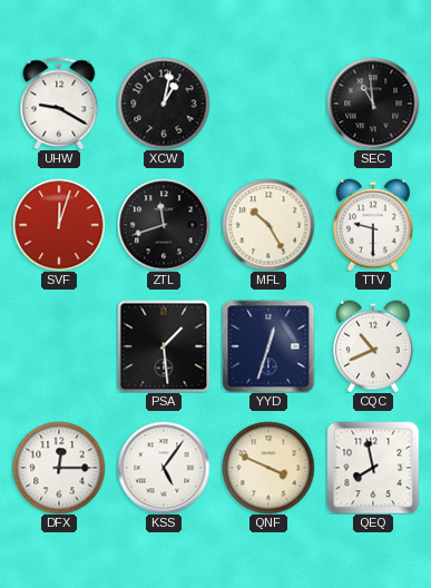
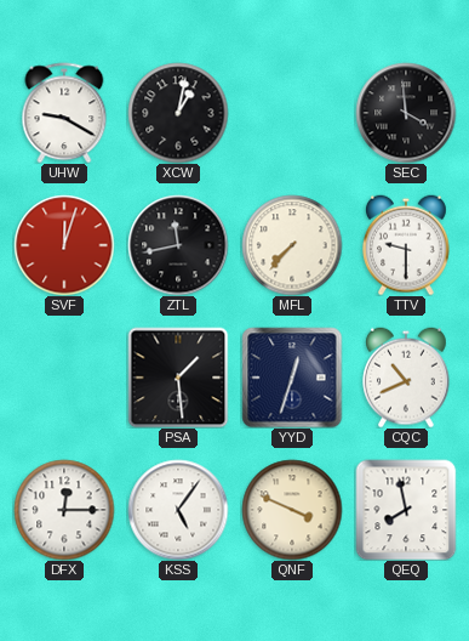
SEC: 10:59 -> 3:59 (406, 113)
ZTL: 11:42 -> 11:43 (178, 245)
MFL: 10:25 -> 7:37 (292, 245)
